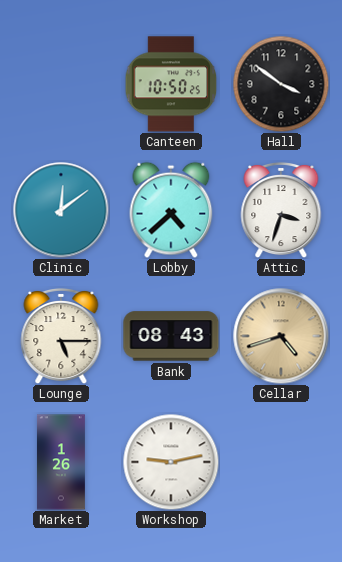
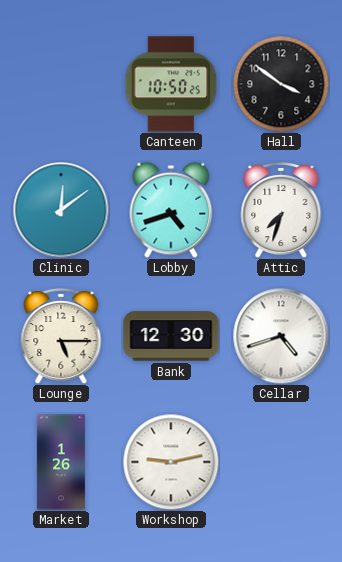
Lobby: 4:38 -> 4:42 (171, 210)
Attic: 3:33 -> 7:33 (281, 210)
Bank: 08:43 -> 12:30 (171, 336)
Cellar dial: champagne -> white (281, 336)
